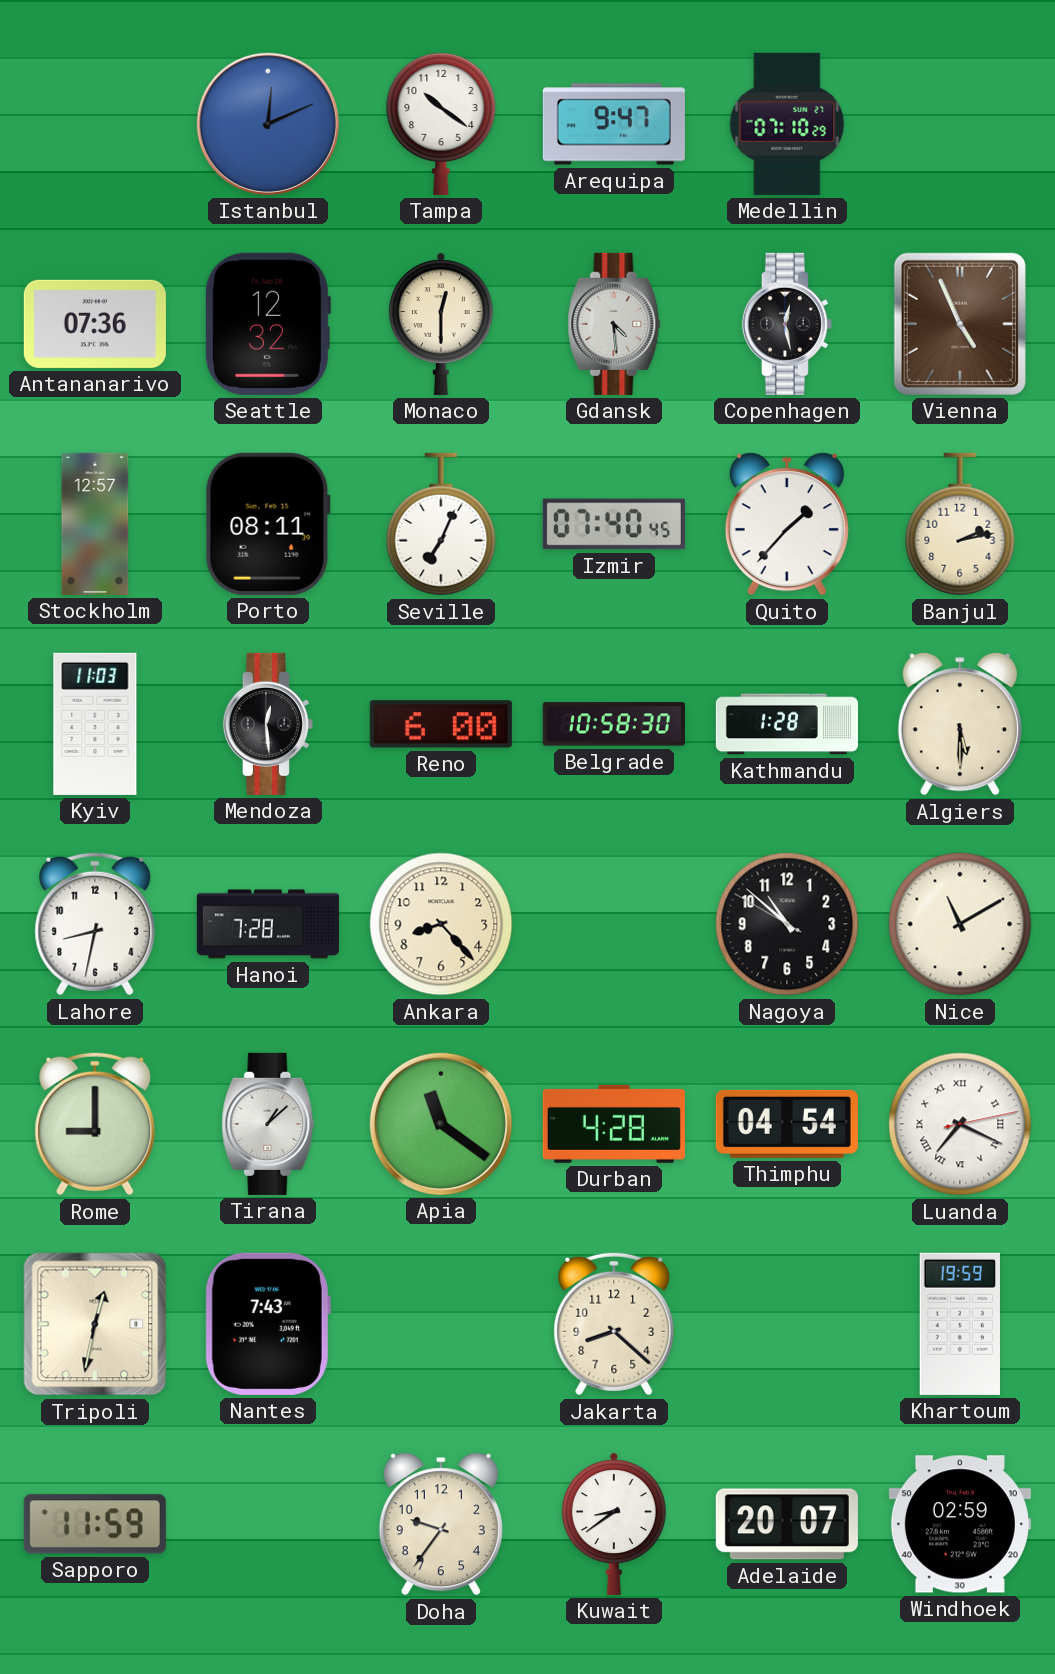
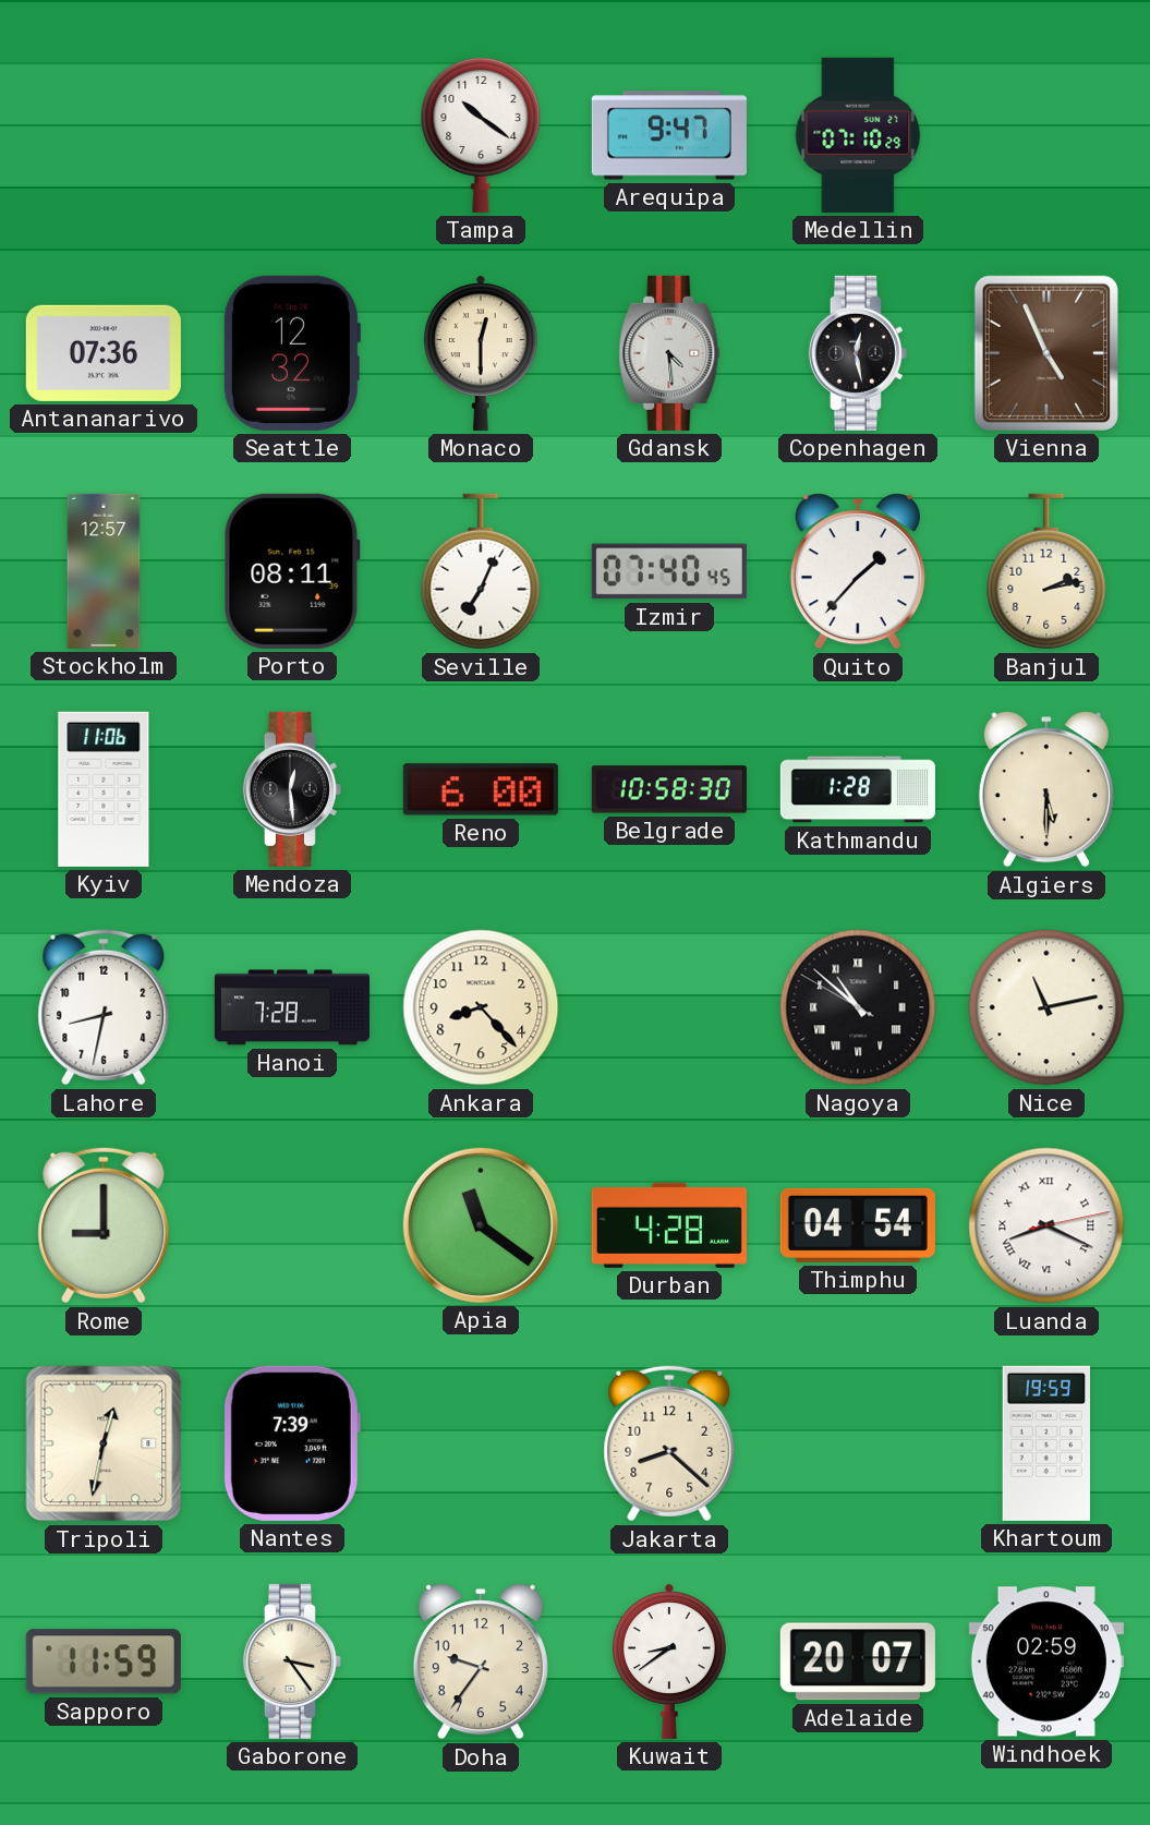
Istanbul: 12:11 -> none (268, 124)
Kyiv: 11:03 -> 11:06 (104, 789)
Nagoya numerals: Arabic -> Roman (858, 1007)
Nice: 11:10 -> 11:13 (1046, 1007)
Tirana: 1:08 -> none (268, 1124)
Luanda: 7:19 -> 8:19 (1046, 1225)
Nantes: 7:43 -> 7:39 (292, 1443)
Gaborone: none -> 3:24 (292, 1661)
